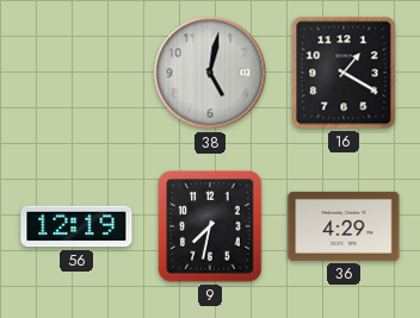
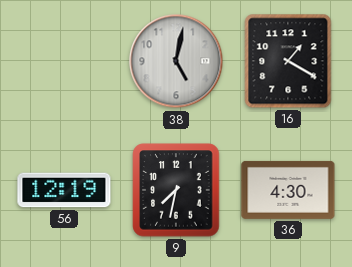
36: 4:29 -> 4:30 (288, 190)
